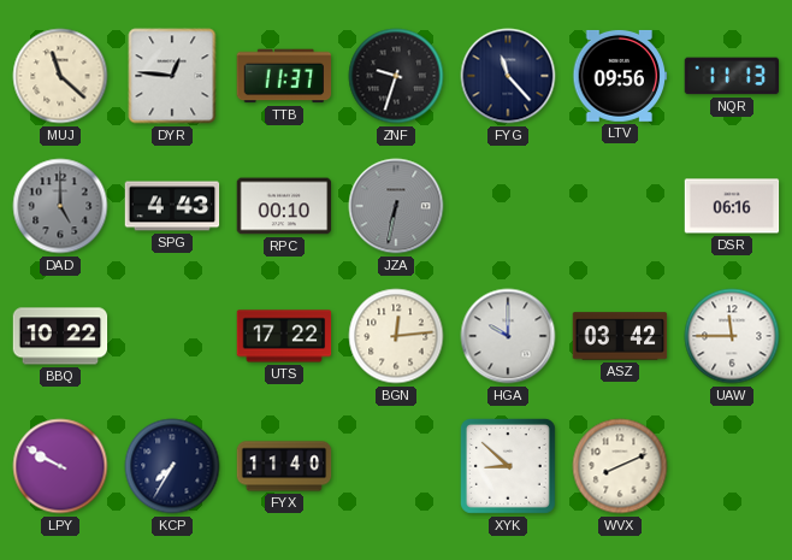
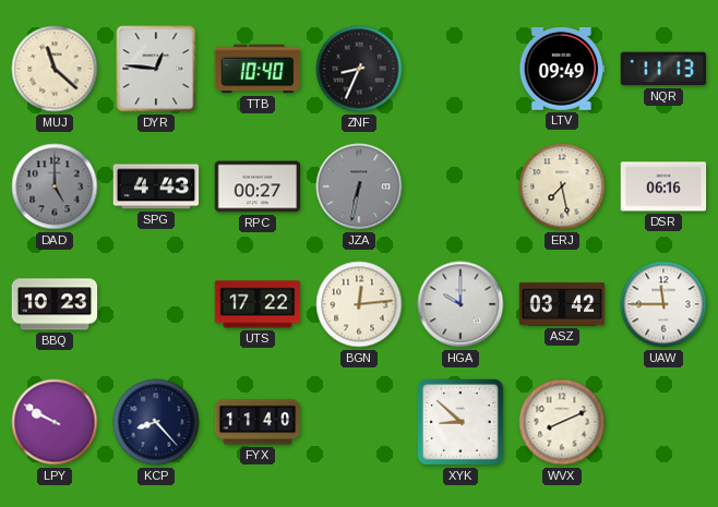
TTB: 11:37 -> 10:40 (258, 69)
ZNF: 9:33 -> 8:34 (359, 69)
FYG: 11:23 -> none (508, 76)
LTV: 09:56 -> 09:49 (562, 69)
RPC: 00:10 -> 00:27 (258, 186)
ERJ: none -> 7:28 (562, 186)
BBQ: 10:22 -> 10:23 (55, 304)
KCP: 7:35 -> 8:23 (156, 422)
